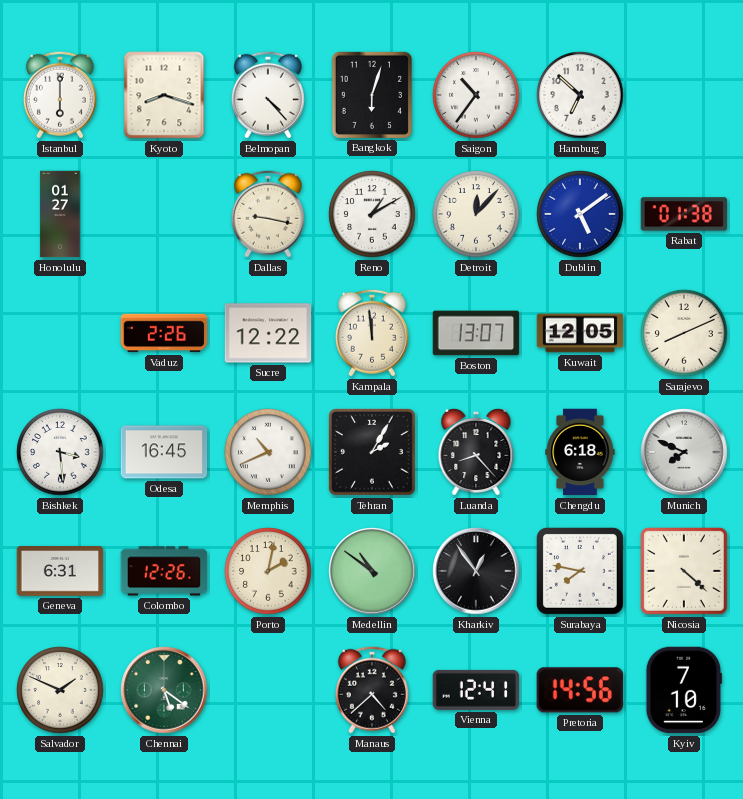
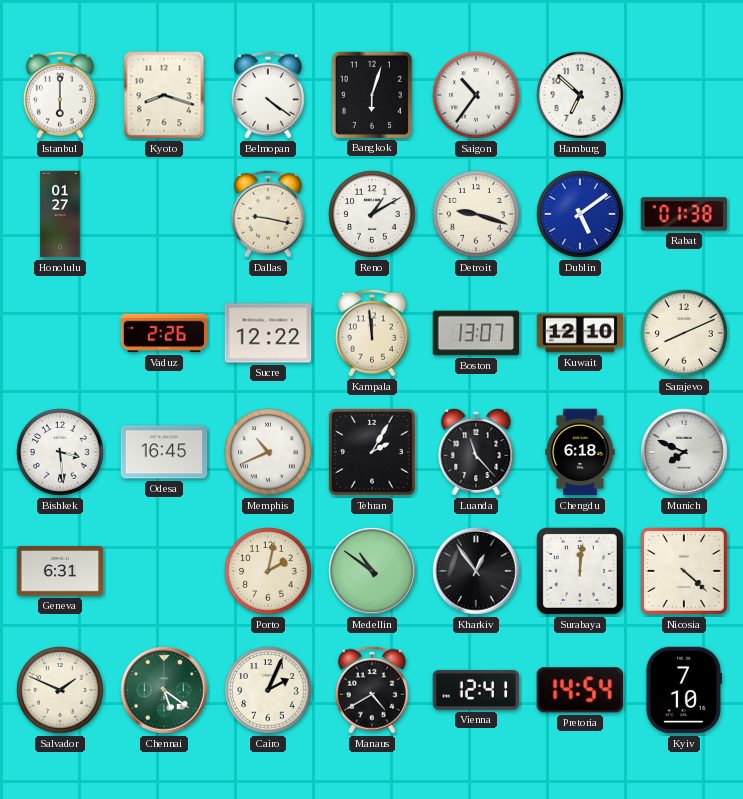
Belmopan: 4:23 -> 4:21 (268, 95)
Detroit: 12:07 -> 9:18 (476, 214)
Kuwait: 12:05 -> 12:10 (580, 333)
Luanda: 8:23 -> 11:23 (476, 452)
Colombo: 12:26 -> none (164, 571)
Surabaya: 7:47 -> 12:01 (580, 571)
Cairo: none -> 2:04 (268, 690)
Manaus: 4:38 -> 4:40 (372, 690)
Pretoria: 14:56 -> 14:54 (580, 690)
